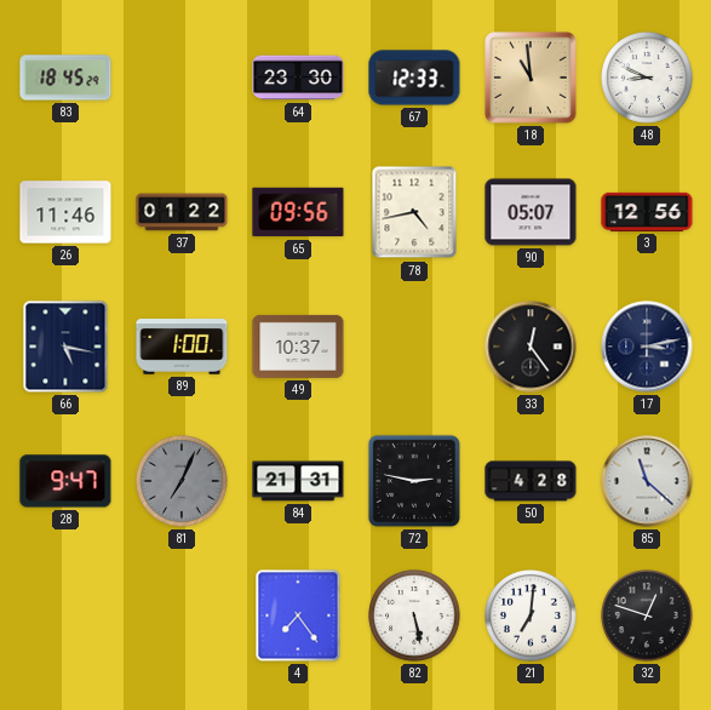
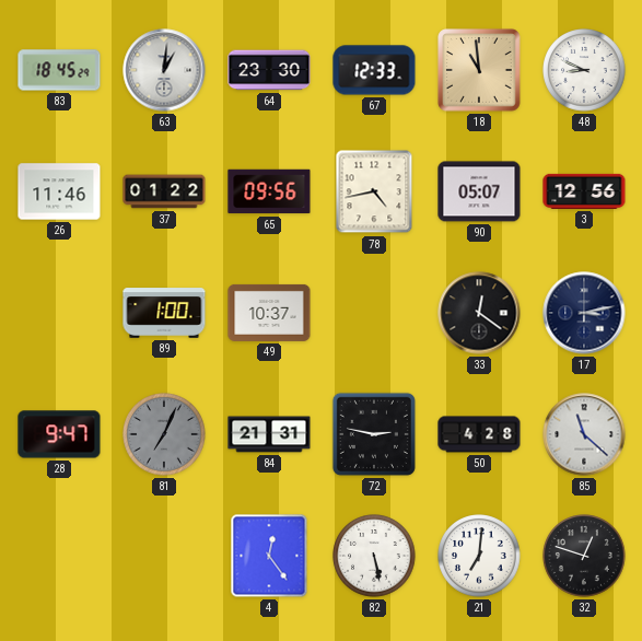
63: none -> 1:01 (164, 70)
66: 5:17 -> none (65, 347)
33: 12:24 -> 12:21 (479, 313)
4: 7:24 -> 12:24 (269, 556)
